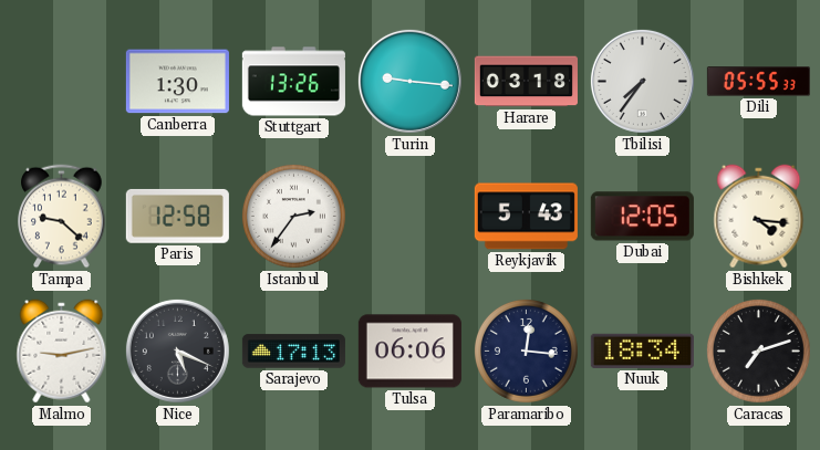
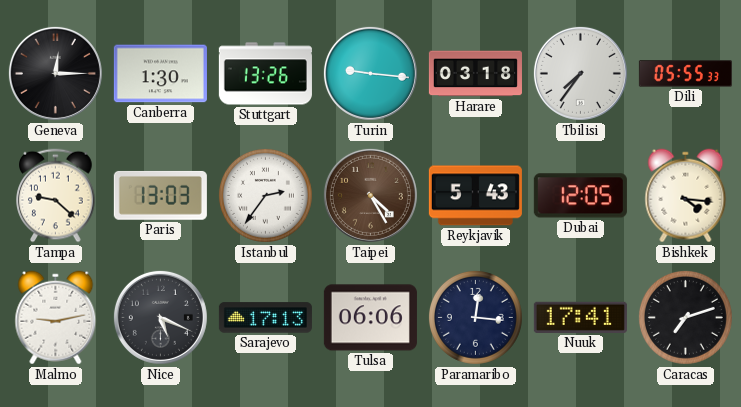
Geneva: none -> 12:15 (55, 73)
Paris: 12:58 -> 13:03 (160, 195)
Taipei: none -> 4:25 (370, 195)
Nuuk: 18:34 -> 17:41 (580, 317)
